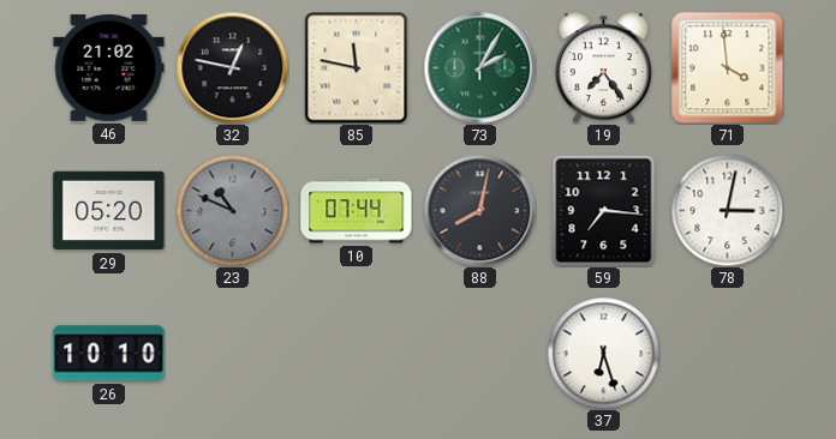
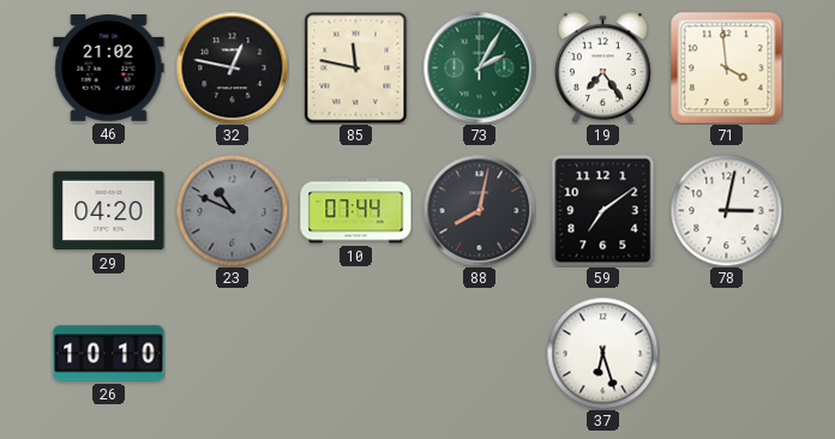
29: 05:20 -> 04:20 (109, 211)
59: 7:16 -> 7:09 (603, 210)
